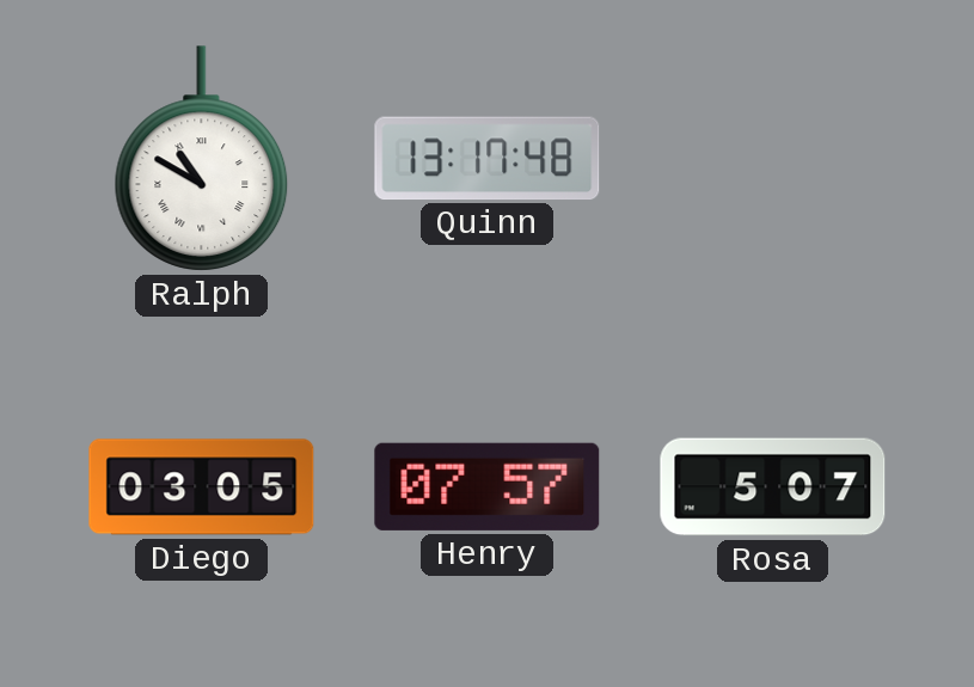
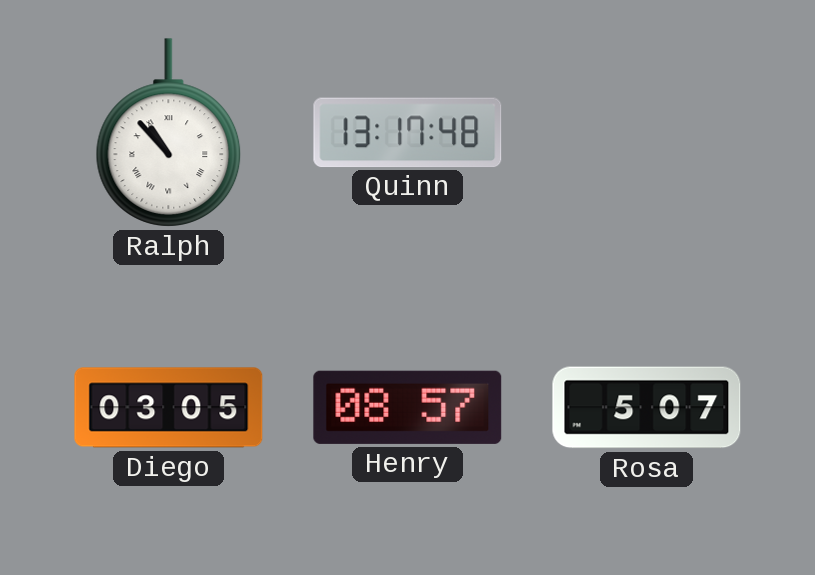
Ralph: 10:50 -> 10:53 (169, 133)
Henry: 07:57 -> 08:57 (408, 407)
